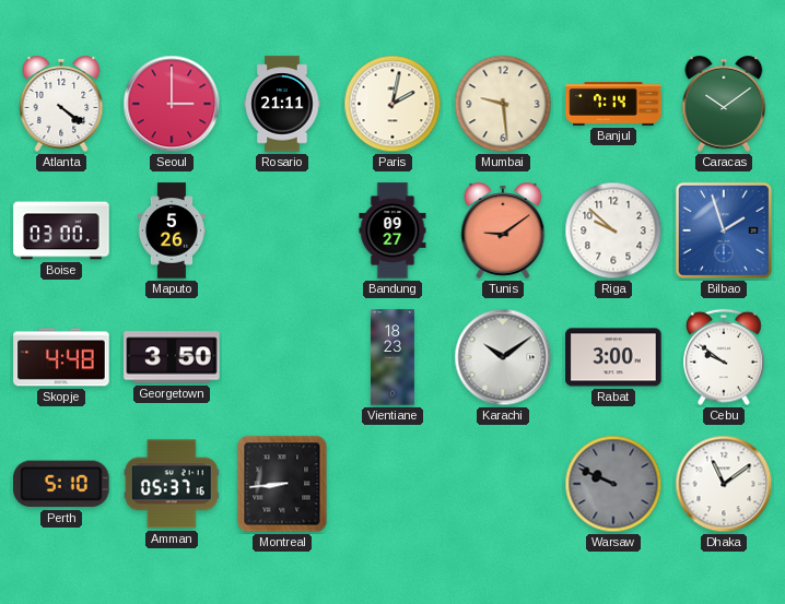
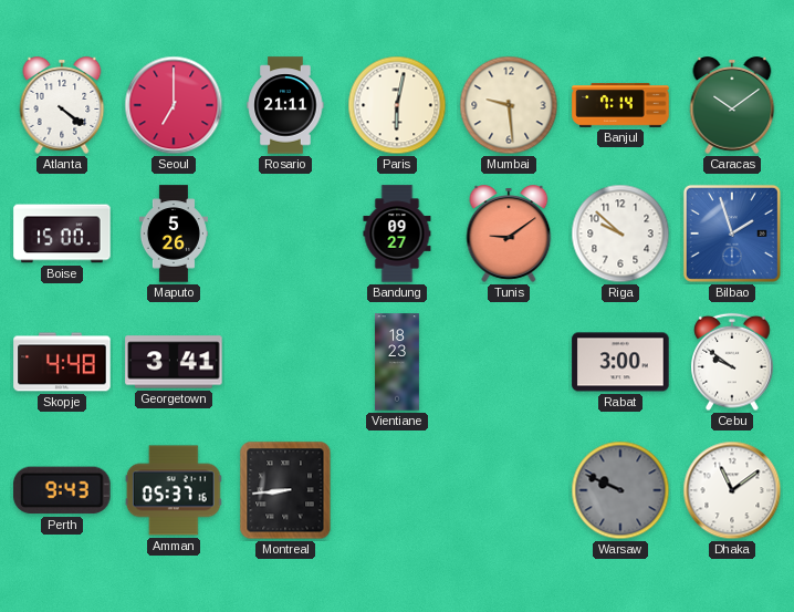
Seoul: 3:00 -> 7:00 (174, 105)
Paris: 2:02 -> 6:02 (397, 105)
Boise: 03:00 -> 15:00 (62, 234)
Georgetown: 3:50 -> 3:41 (174, 362)
Karachi: 10:09 -> none (503, 357)
Perth: 5:10 -> 9:43 (62, 490)
